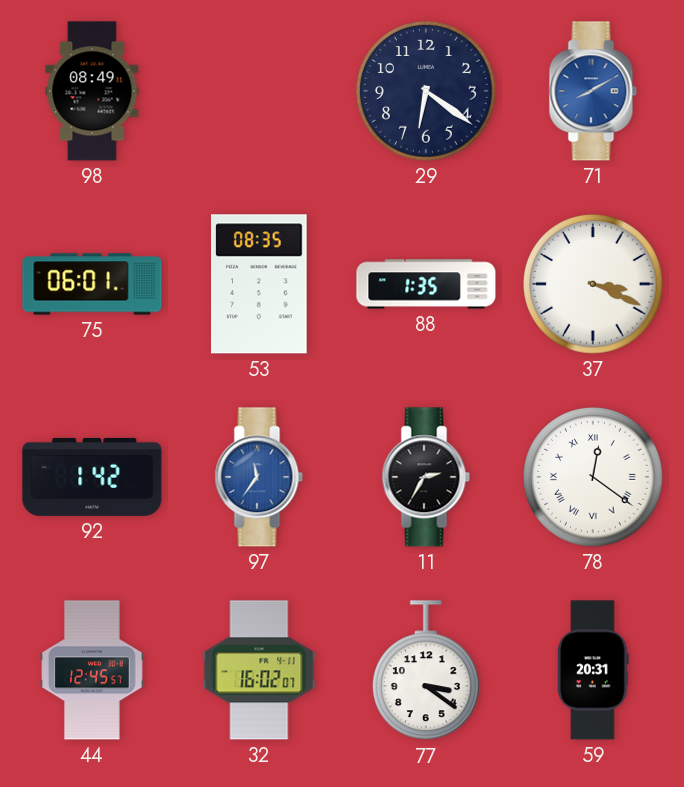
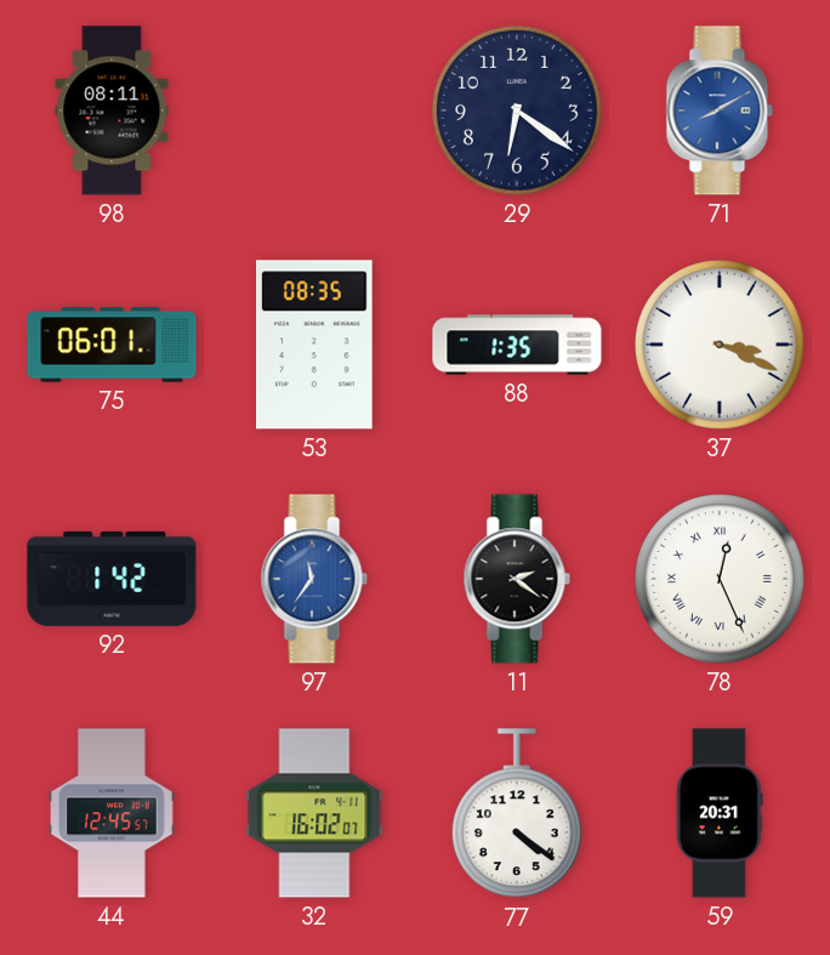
98: 08:49 -> 08:11 (112, 110)
11: 2:35 -> 2:21 (517, 579)
78: 12:21 -> 12:26 (721, 580)
77: 3:21 -> 4:21 (517, 814)
